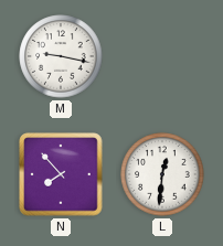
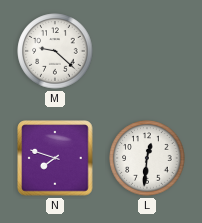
M: 9:17 -> 9:22 (55, 51)
N: 7:53 -> 7:48 (55, 158)
